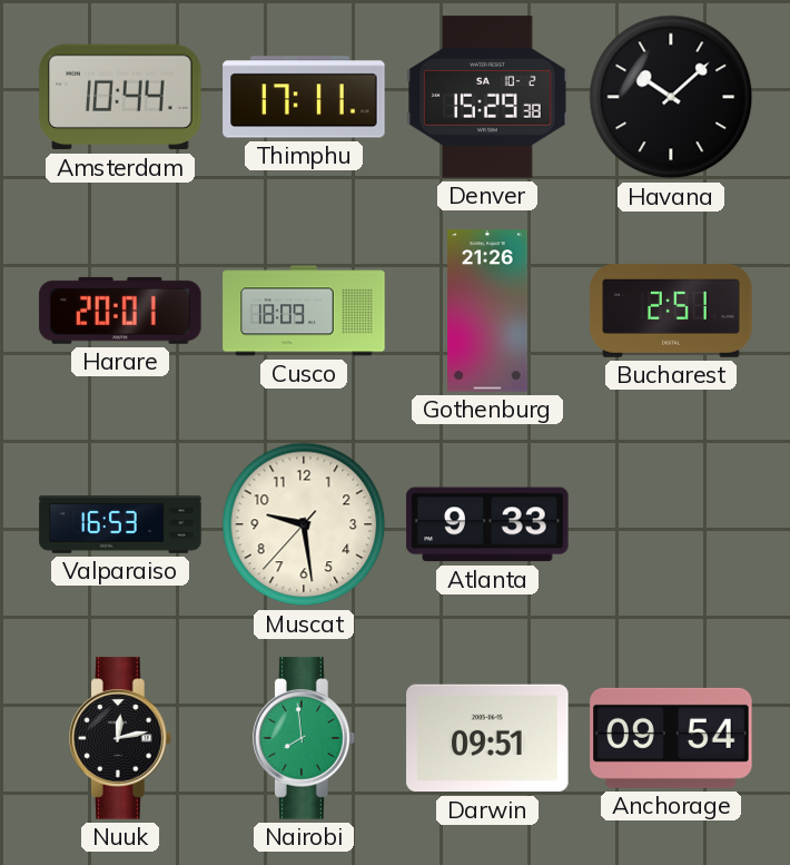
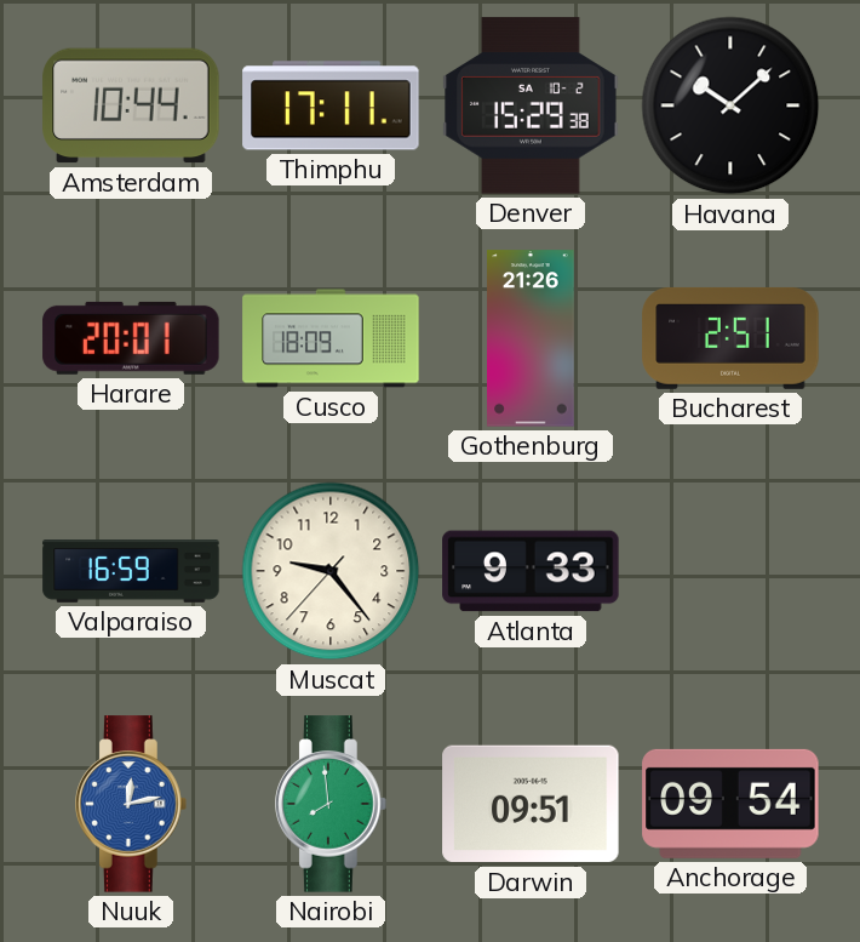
Valparaiso: 16:53 -> 16:59 (131, 572)
Muscat: 9:28 -> 9:23 (331, 571)
Nuuk dial: black -> blue (132, 804)
